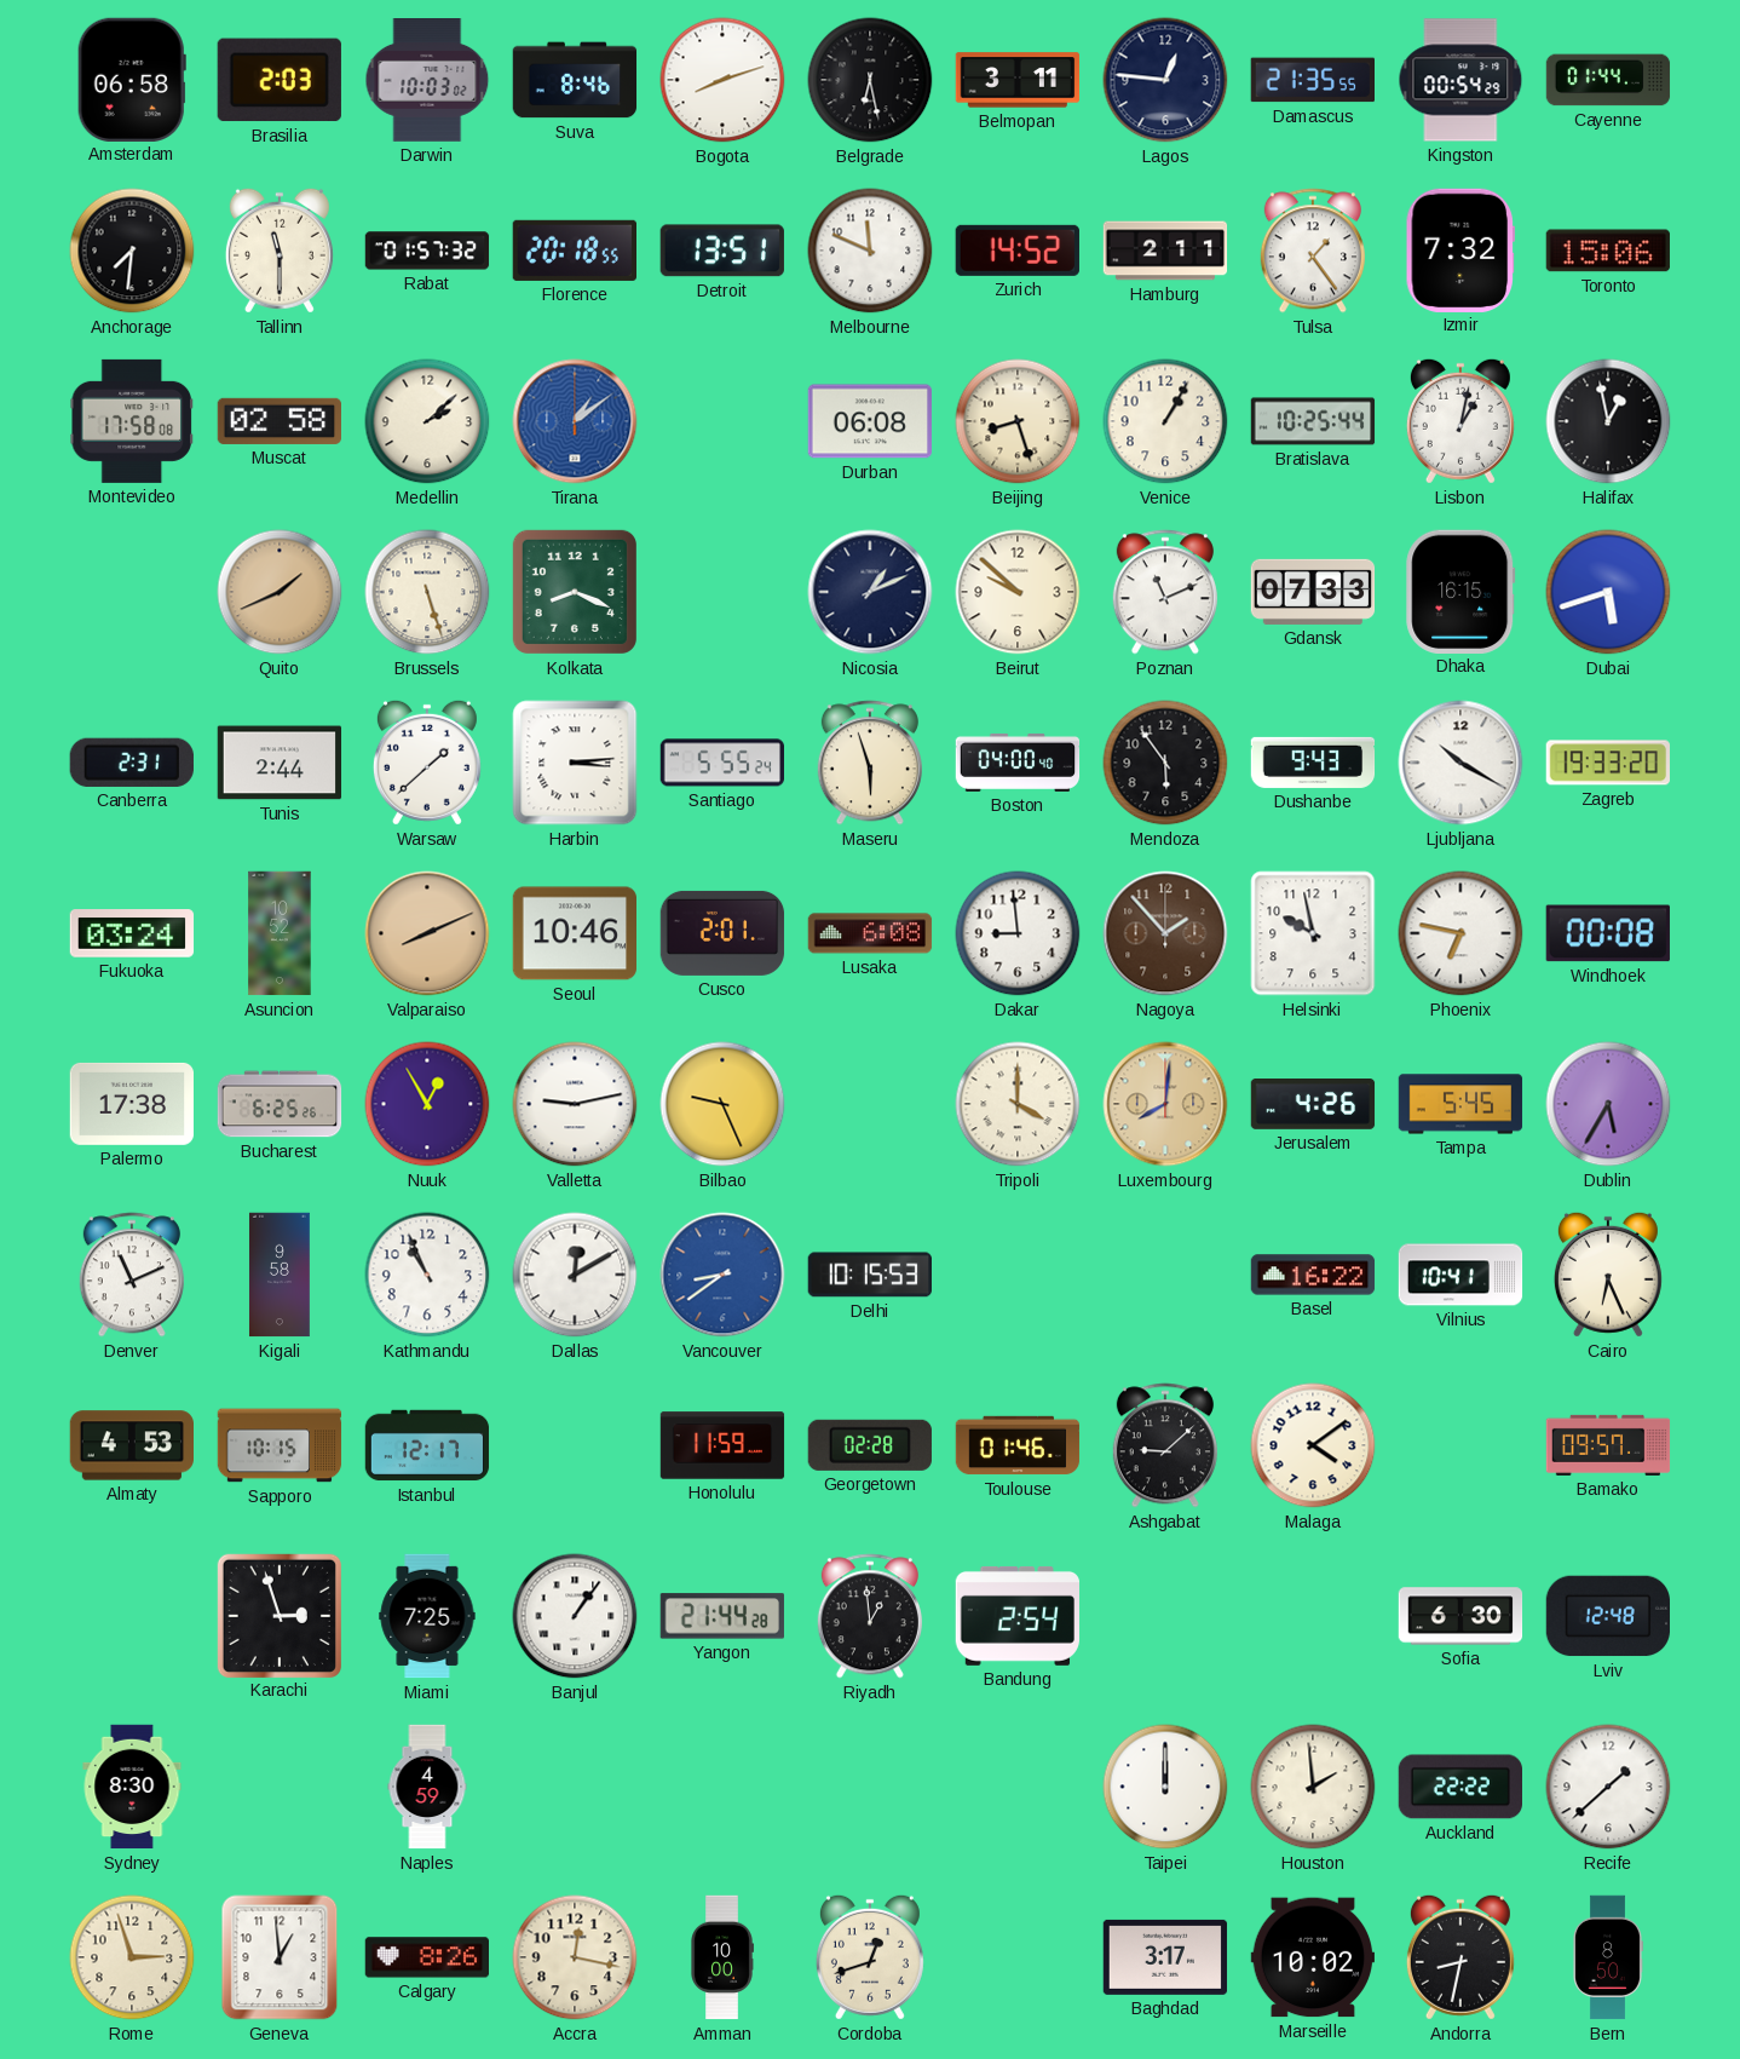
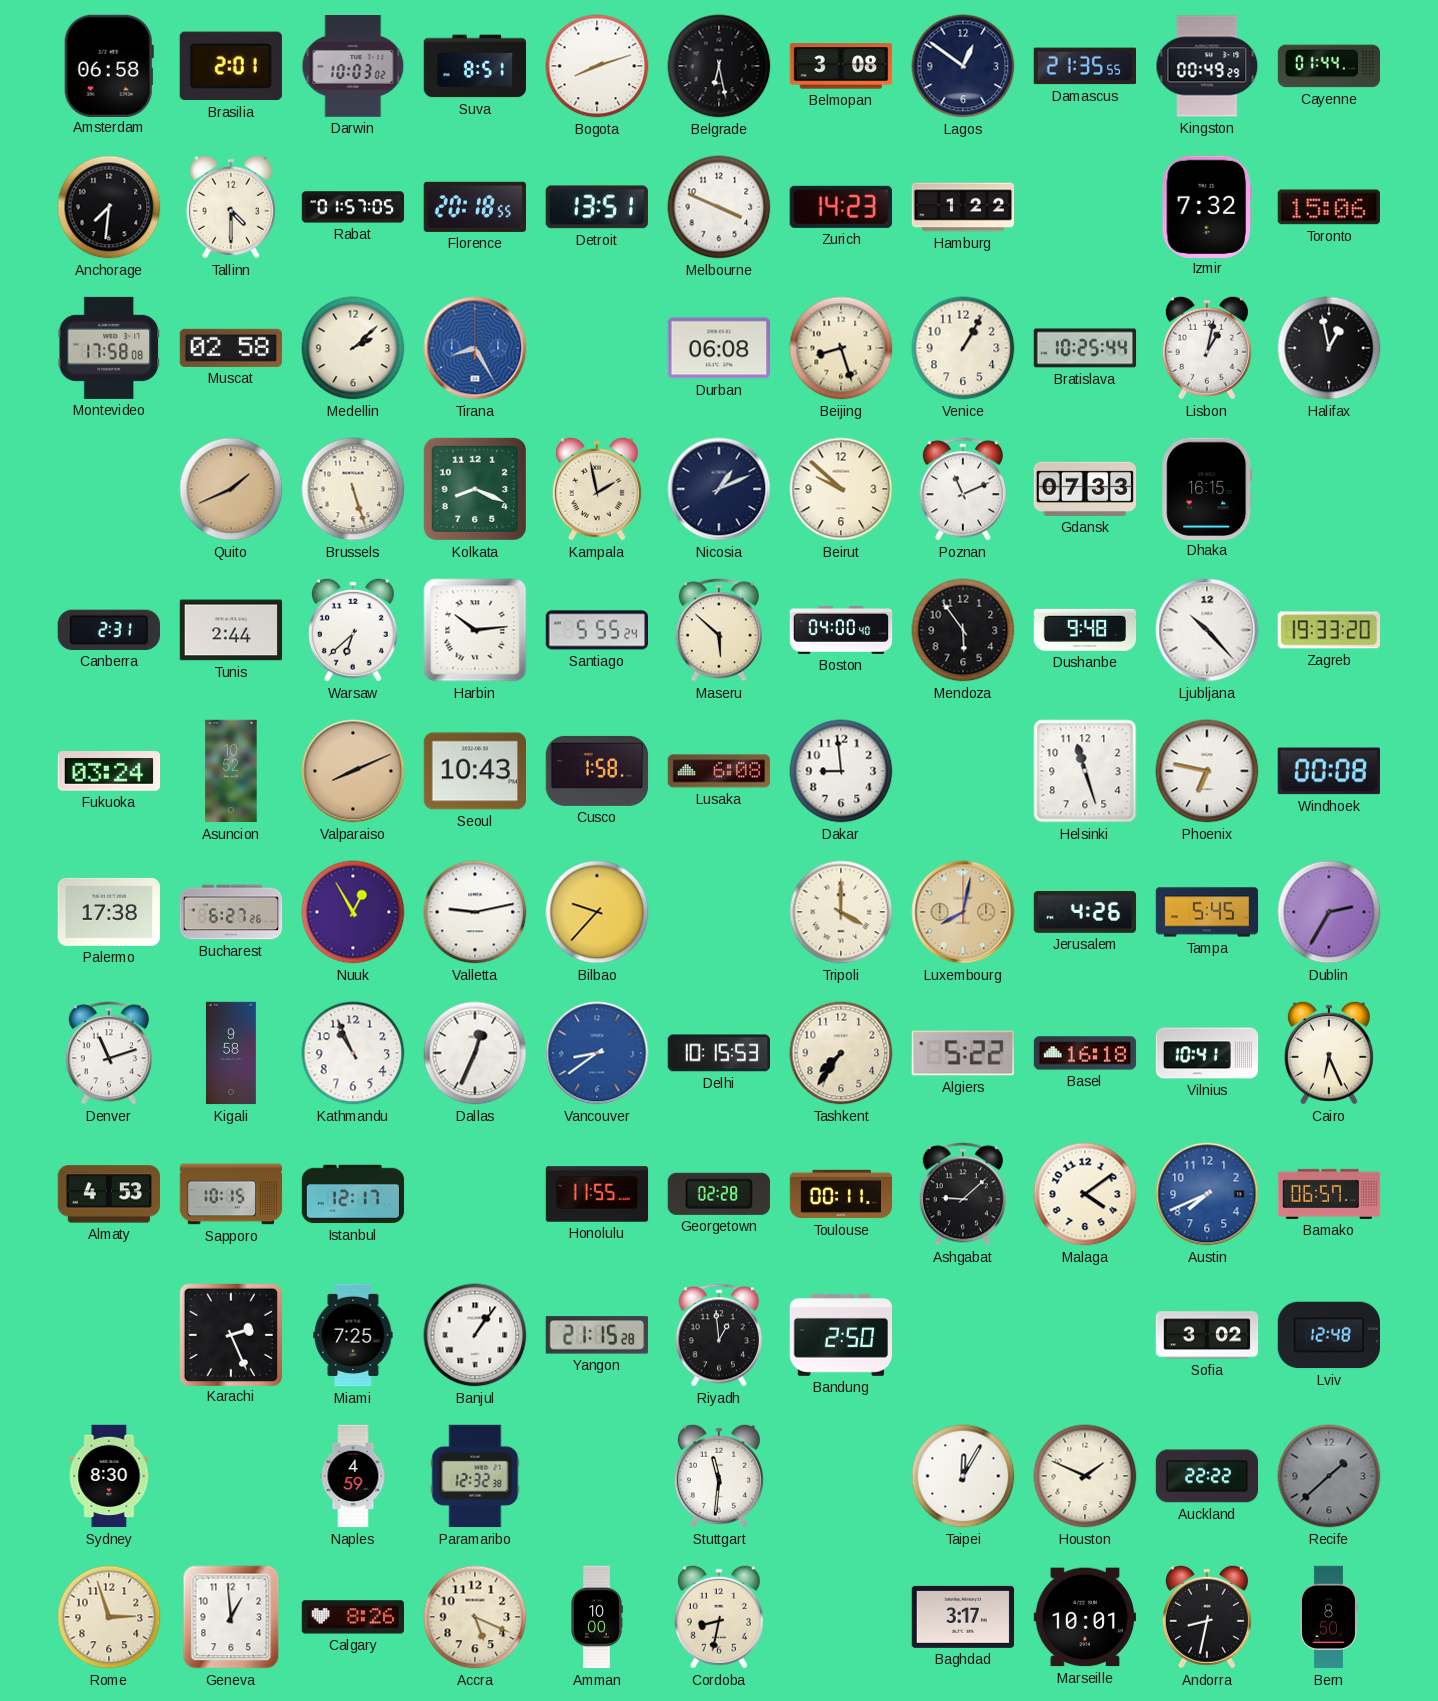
Brasilia: 2:03 -> 2:01 (231, 66)
Suva: 8:46 -> 8:51 (475, 66)
Belmopan: 3:11 -> 3:08 (841, 66)
Lagos: 12:46 -> 12:51 (963, 66)
Kingston: 00:54 -> 00:49 (1207, 66)
Tallinn: 11:30 -> 4:30 (231, 207)
Rabat: 01:57:32 -> 01:57:05 (353, 207)
Melbourne: 11:49 -> 3:49 (719, 207)
Zurich: 14:52 -> 14:23 (841, 207)
Hamburg: 2:11 -> 1:22 (963, 207)
Tulsa: 1:24 -> none (1313, 251)
Tirana: 1:09 -> 8:25 (475, 348)
Kampala: none -> 1:58 (597, 489)
Dubai: 5:42 -> none (1608, 592)
Warsaw: 1:38 -> 6:38 (353, 630)
Harbin: 3:14 -> 10:14 (475, 630)
Maseru: 5:57 -> 5:52 (719, 630)
Dushanbe: 9:43 -> 9:48 (1085, 630)
Ljubljana: 10:20 -> 10:23 (1207, 630)
Seoul: 10:46 -> 10:43 (475, 771)
Cusco: 2:01 -> 1:58 (597, 771)
Nagoya: 1:53 -> none (1165, 933)
Helsinki: 9:58 -> 11:27 (1085, 771)
Bucharest: 6:25 -> 6:27 (231, 912)
Bilbao: 9:26 -> 9:37 (597, 912)
Luxembourg: 8:01 -> 8:02 (963, 912)
Dublin: 5:35 -> 2:35 (1329, 912)
Denver: 11:11 -> 11:12 (109, 1053)
Dallas: 12:10 -> 12:34 (475, 1053)
Tashkent: none -> 7:36 (841, 1053)
Algiers: none -> 5:22 (963, 1053)
Basel: 16:22 -> 16:18 (1085, 1053)
Honolulu: 11:59 -> 11:55 (597, 1194)
Toulouse: 01:46 -> 00:11 (841, 1194)
Austin: none -> 7:41 (1207, 1194)
Bamako: 09:57 -> 06:57 (1329, 1194)
Karachi: 2:57 -> 2:26 (230, 1334)
Yangon: 21:44 -> 21:15 (596, 1335)
Bandung: 2:54 -> 2:50 (841, 1335)
Sofia: 6:30 -> 3:02 (1207, 1335)
Paramaribo: none -> 12:32 (475, 1476)
Stuttgart: none -> 11:31 (719, 1476)
Taipei: 12:00 -> 12:05 (963, 1476)
Houston: 1:59 -> 1:49 (1085, 1476)
Recife dial: white -> grey (1329, 1476)
Accra: 12:17 -> 5:19 (475, 1617)
Cordoba: 12:42 -> 8:32 (719, 1617)
Marseille: 10:02 -> 10:01 (1084, 1617)
